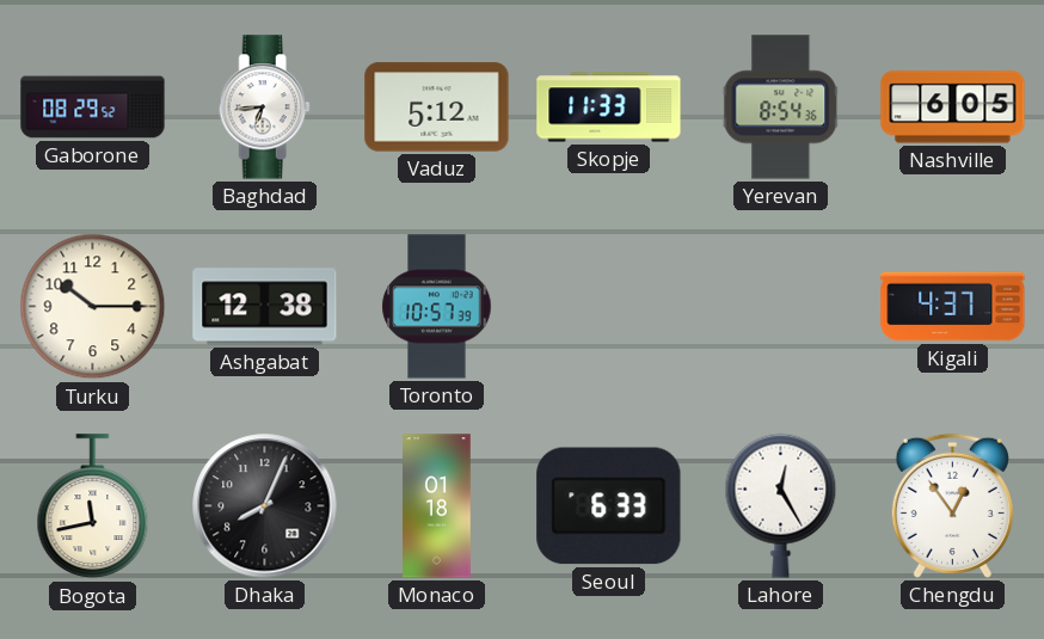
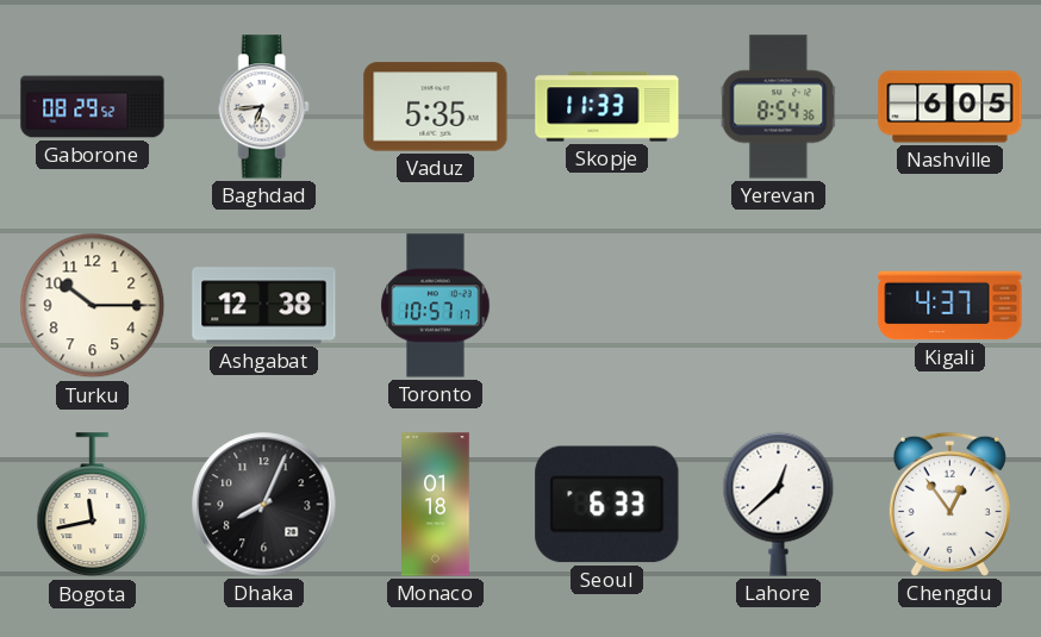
Vaduz: 5:12 -> 5:35 (436, 107)
Toronto: 10:57:39 -> 10:57:17 (436, 306)
Lahore: 12:25 -> 12:38 (779, 504)
